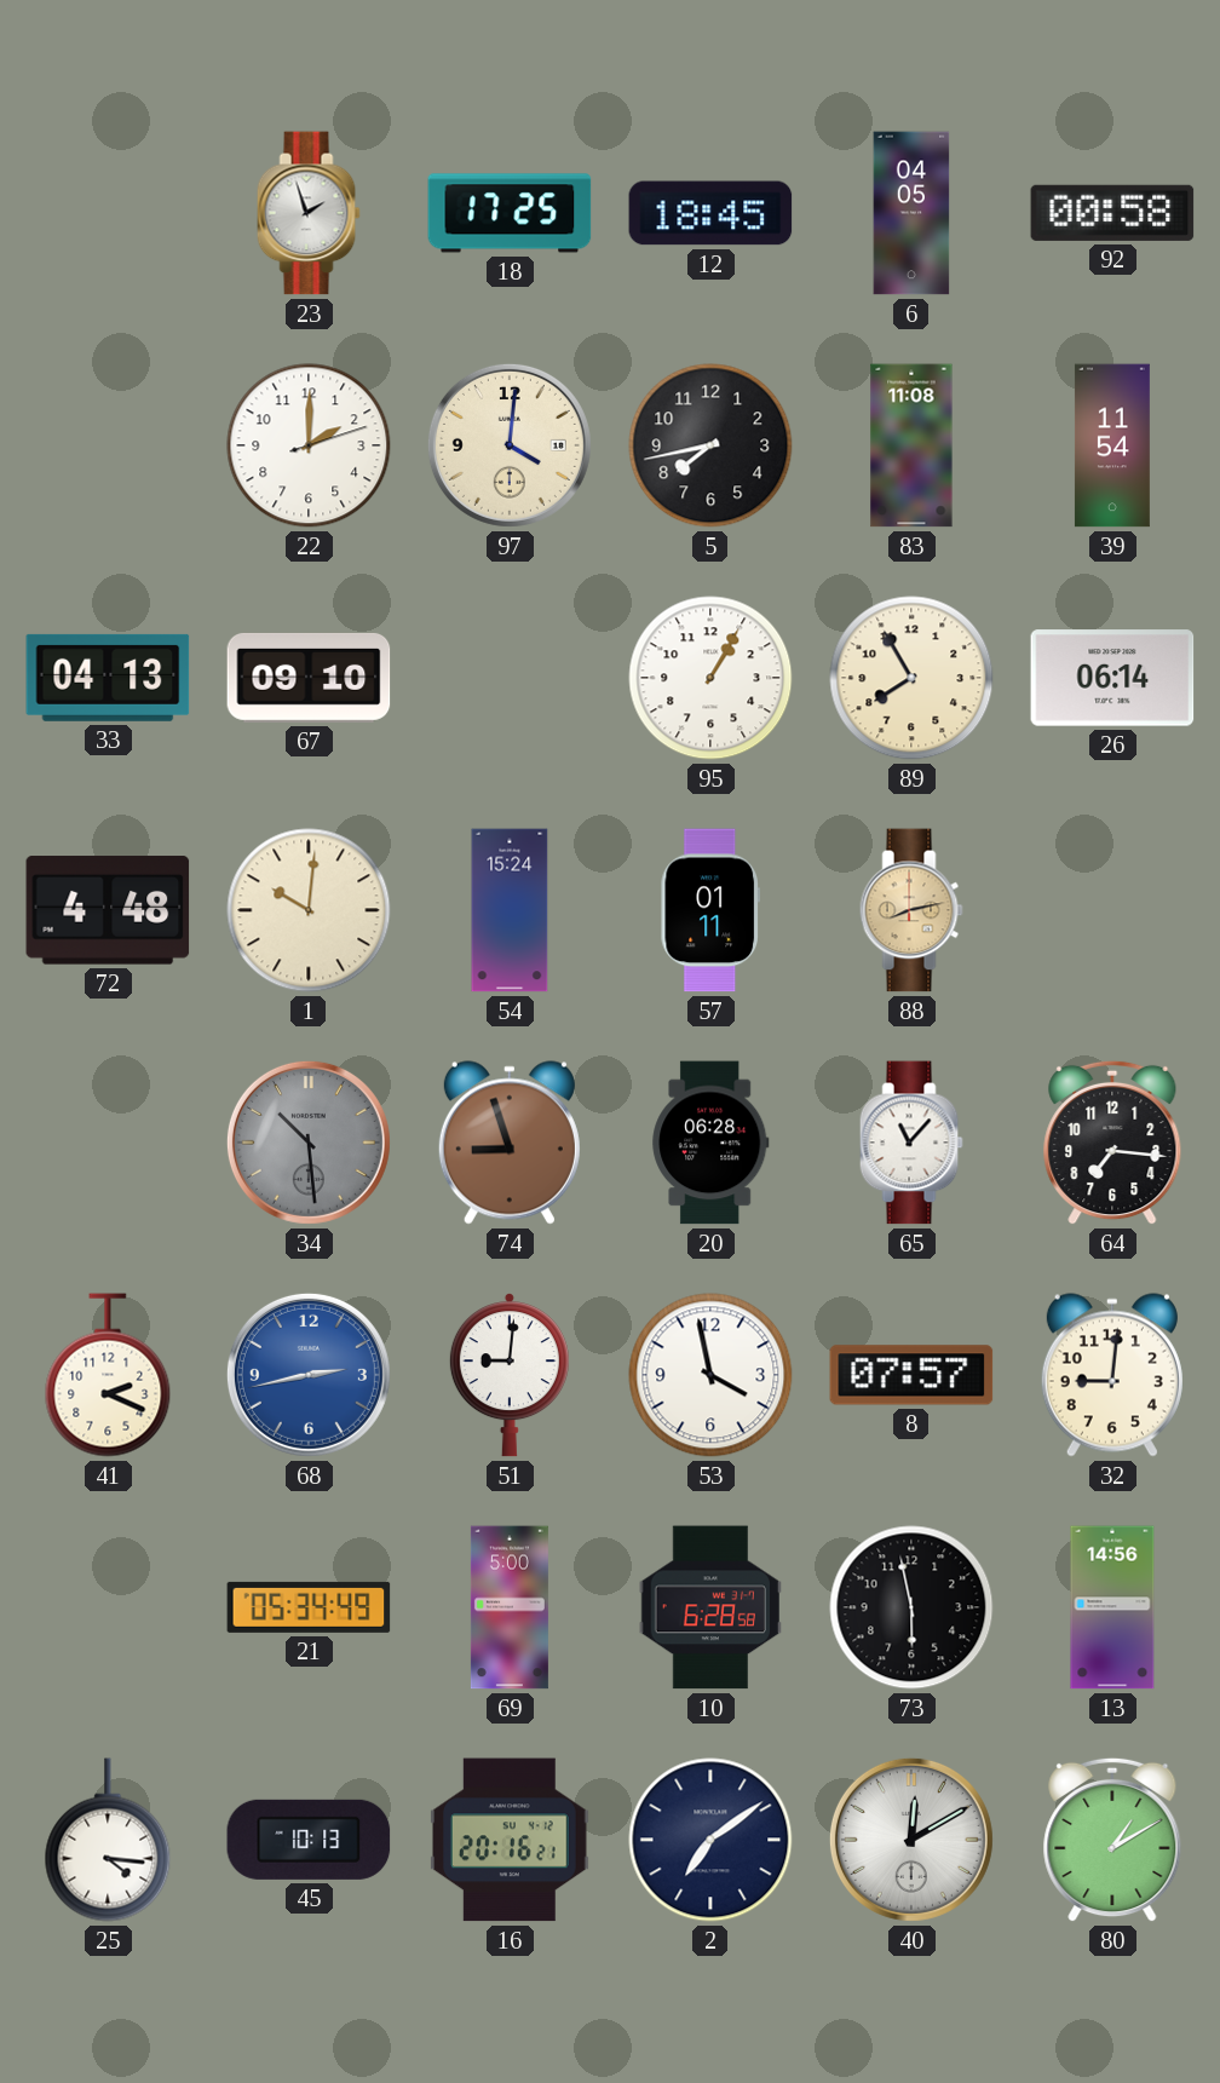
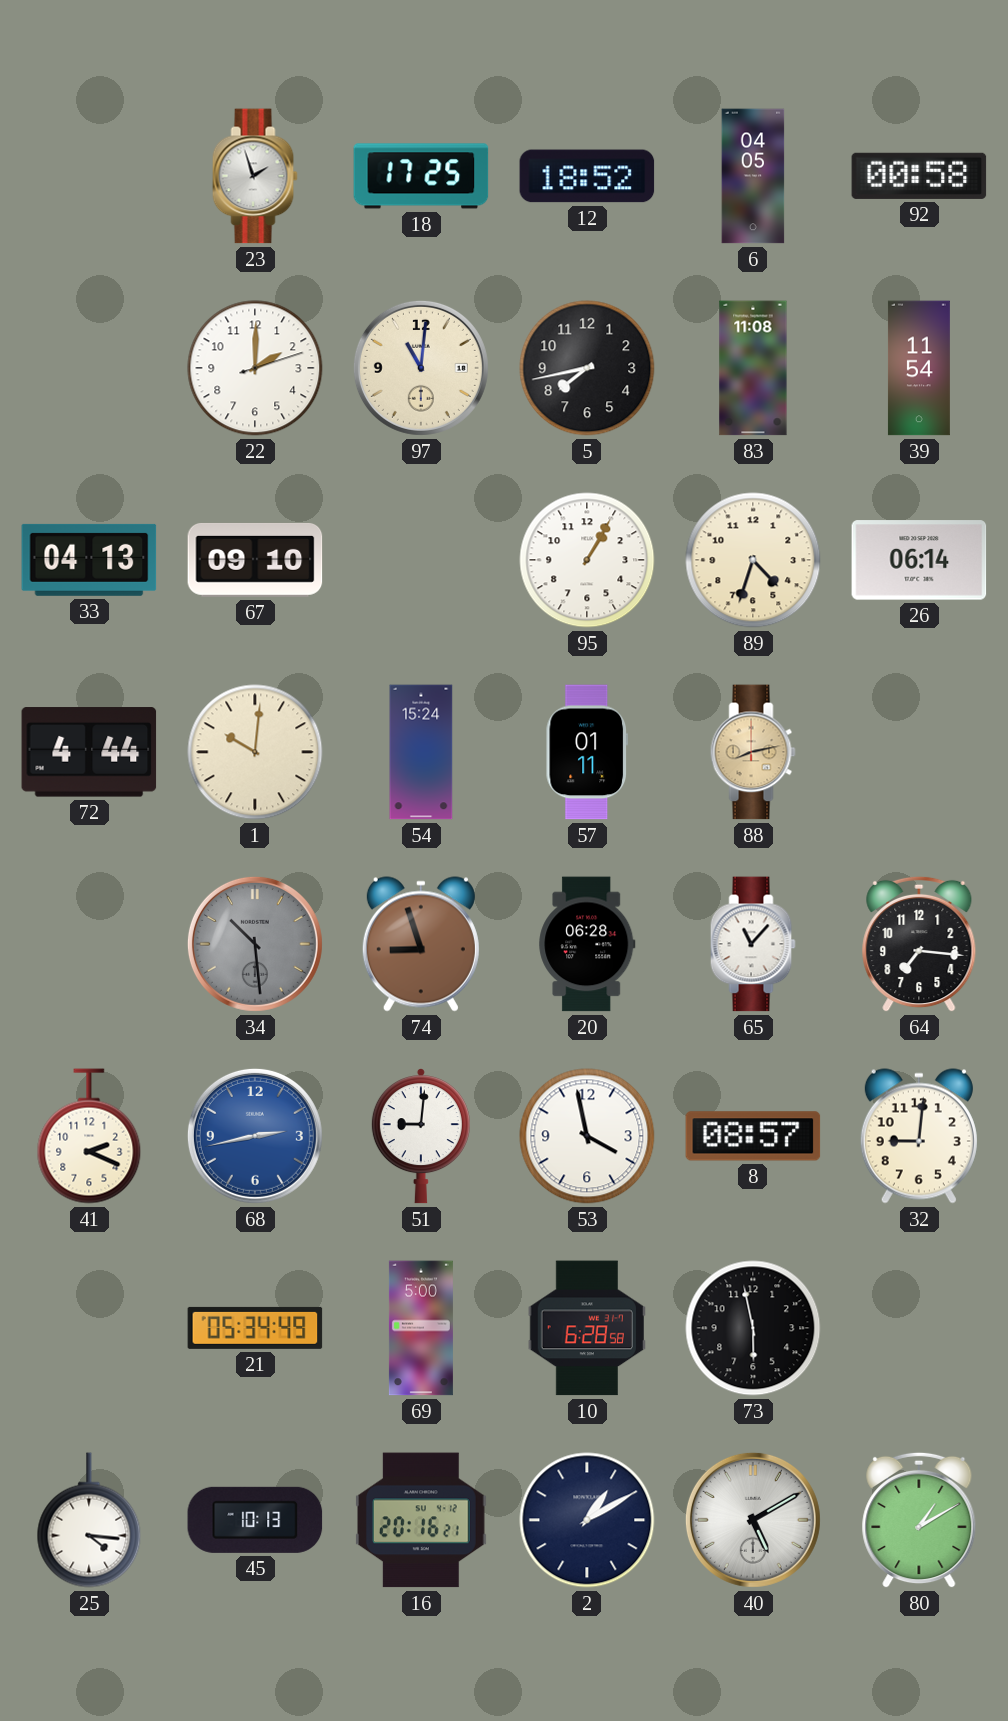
12: 18:45 -> 18:52 (587, 176)
97: 4:01 -> 11:01 (421, 368)
89: 7:55 -> 4:33 (753, 560)
72: 4:48 -> 4:44 (89, 752)
8: 07:57 -> 08:57 (753, 1136)
13: 14:56 -> none (1112, 1607)
2: 7:09 -> 1:10 (587, 1520)
40: 12:10 -> 5:10 (753, 1520)
